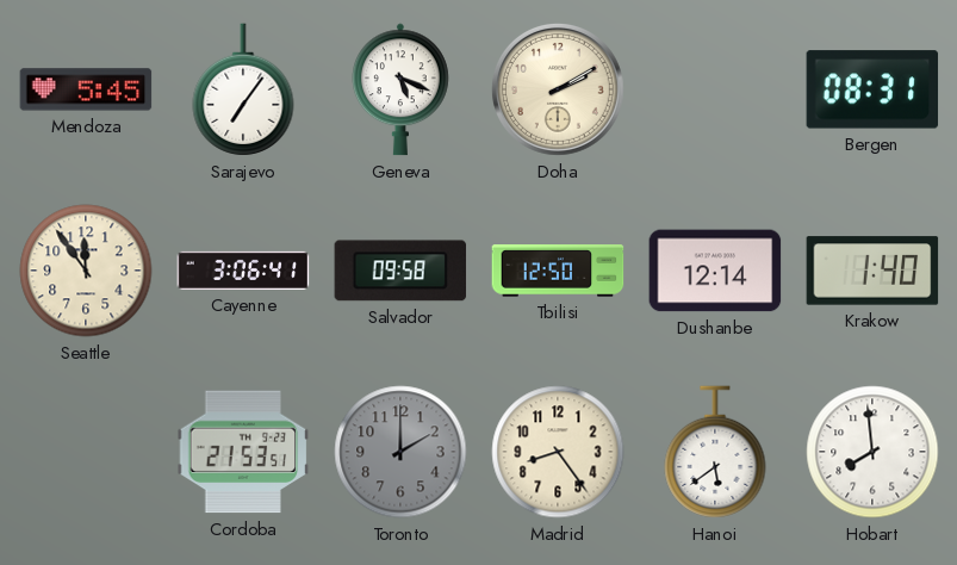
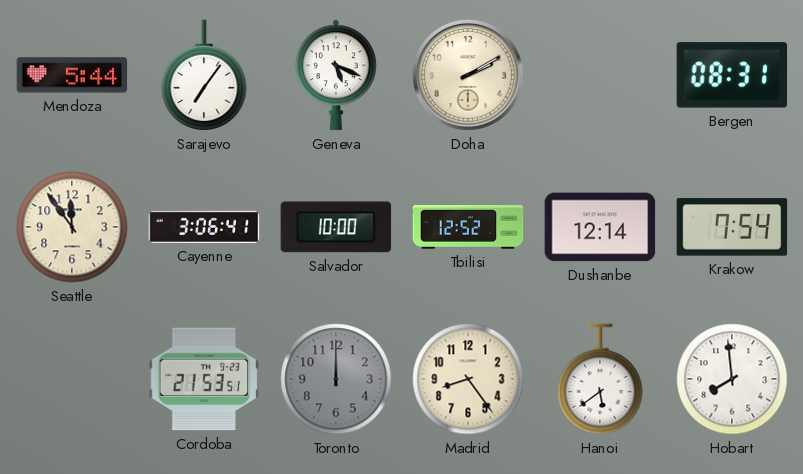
Mendoza: 5:45 -> 5:44 (72, 75)
Salvador: 09:58 -> 10:00 (336, 227)
Tbilisi: 12:50 -> 12:52 (468, 227)
Krakow: 1:40 -> 7:54 (732, 227)
Toronto: 2:00 -> 12:00 (336, 379)
